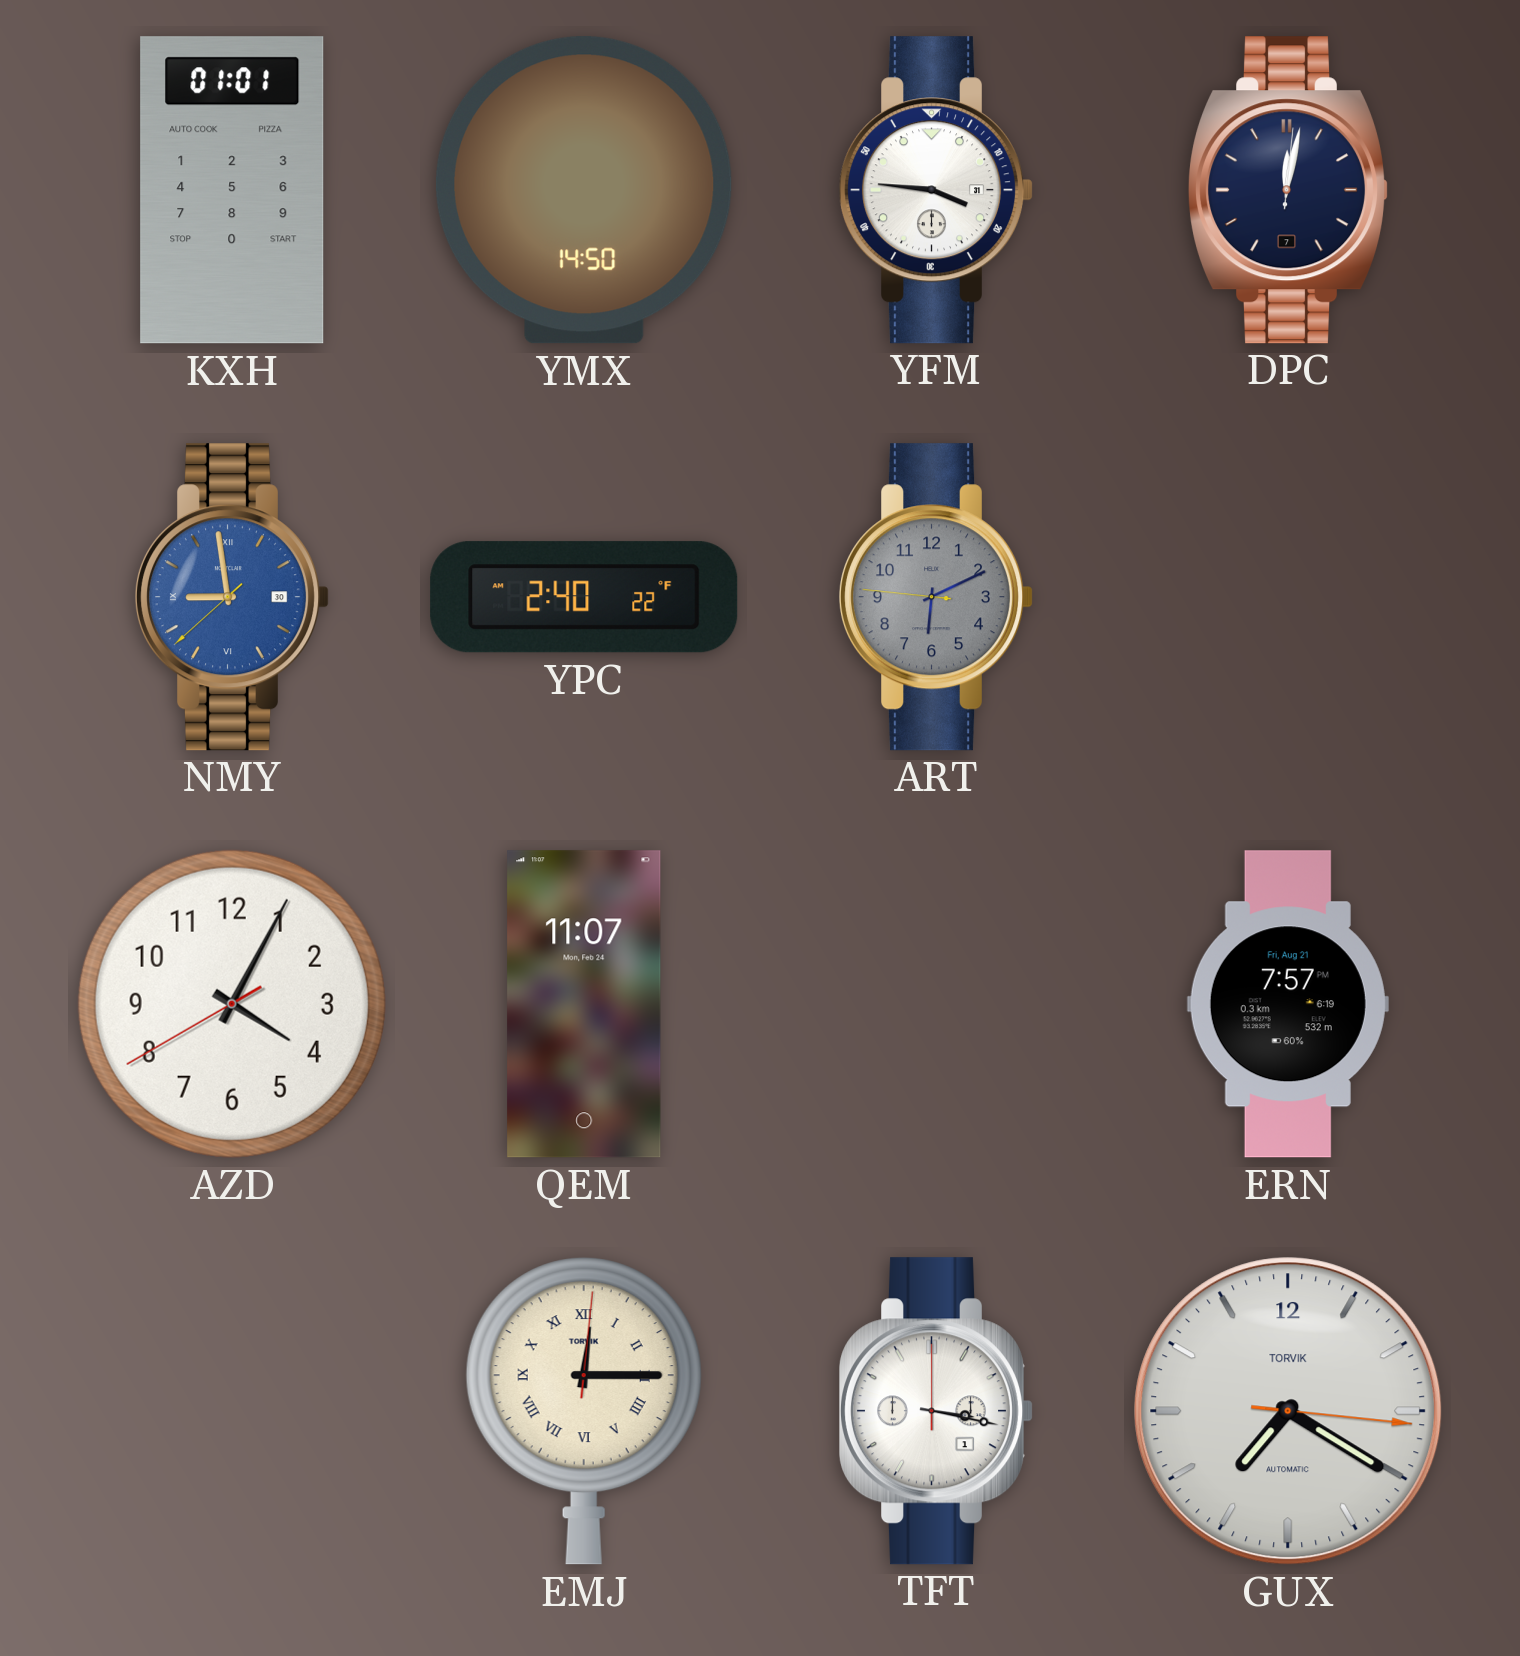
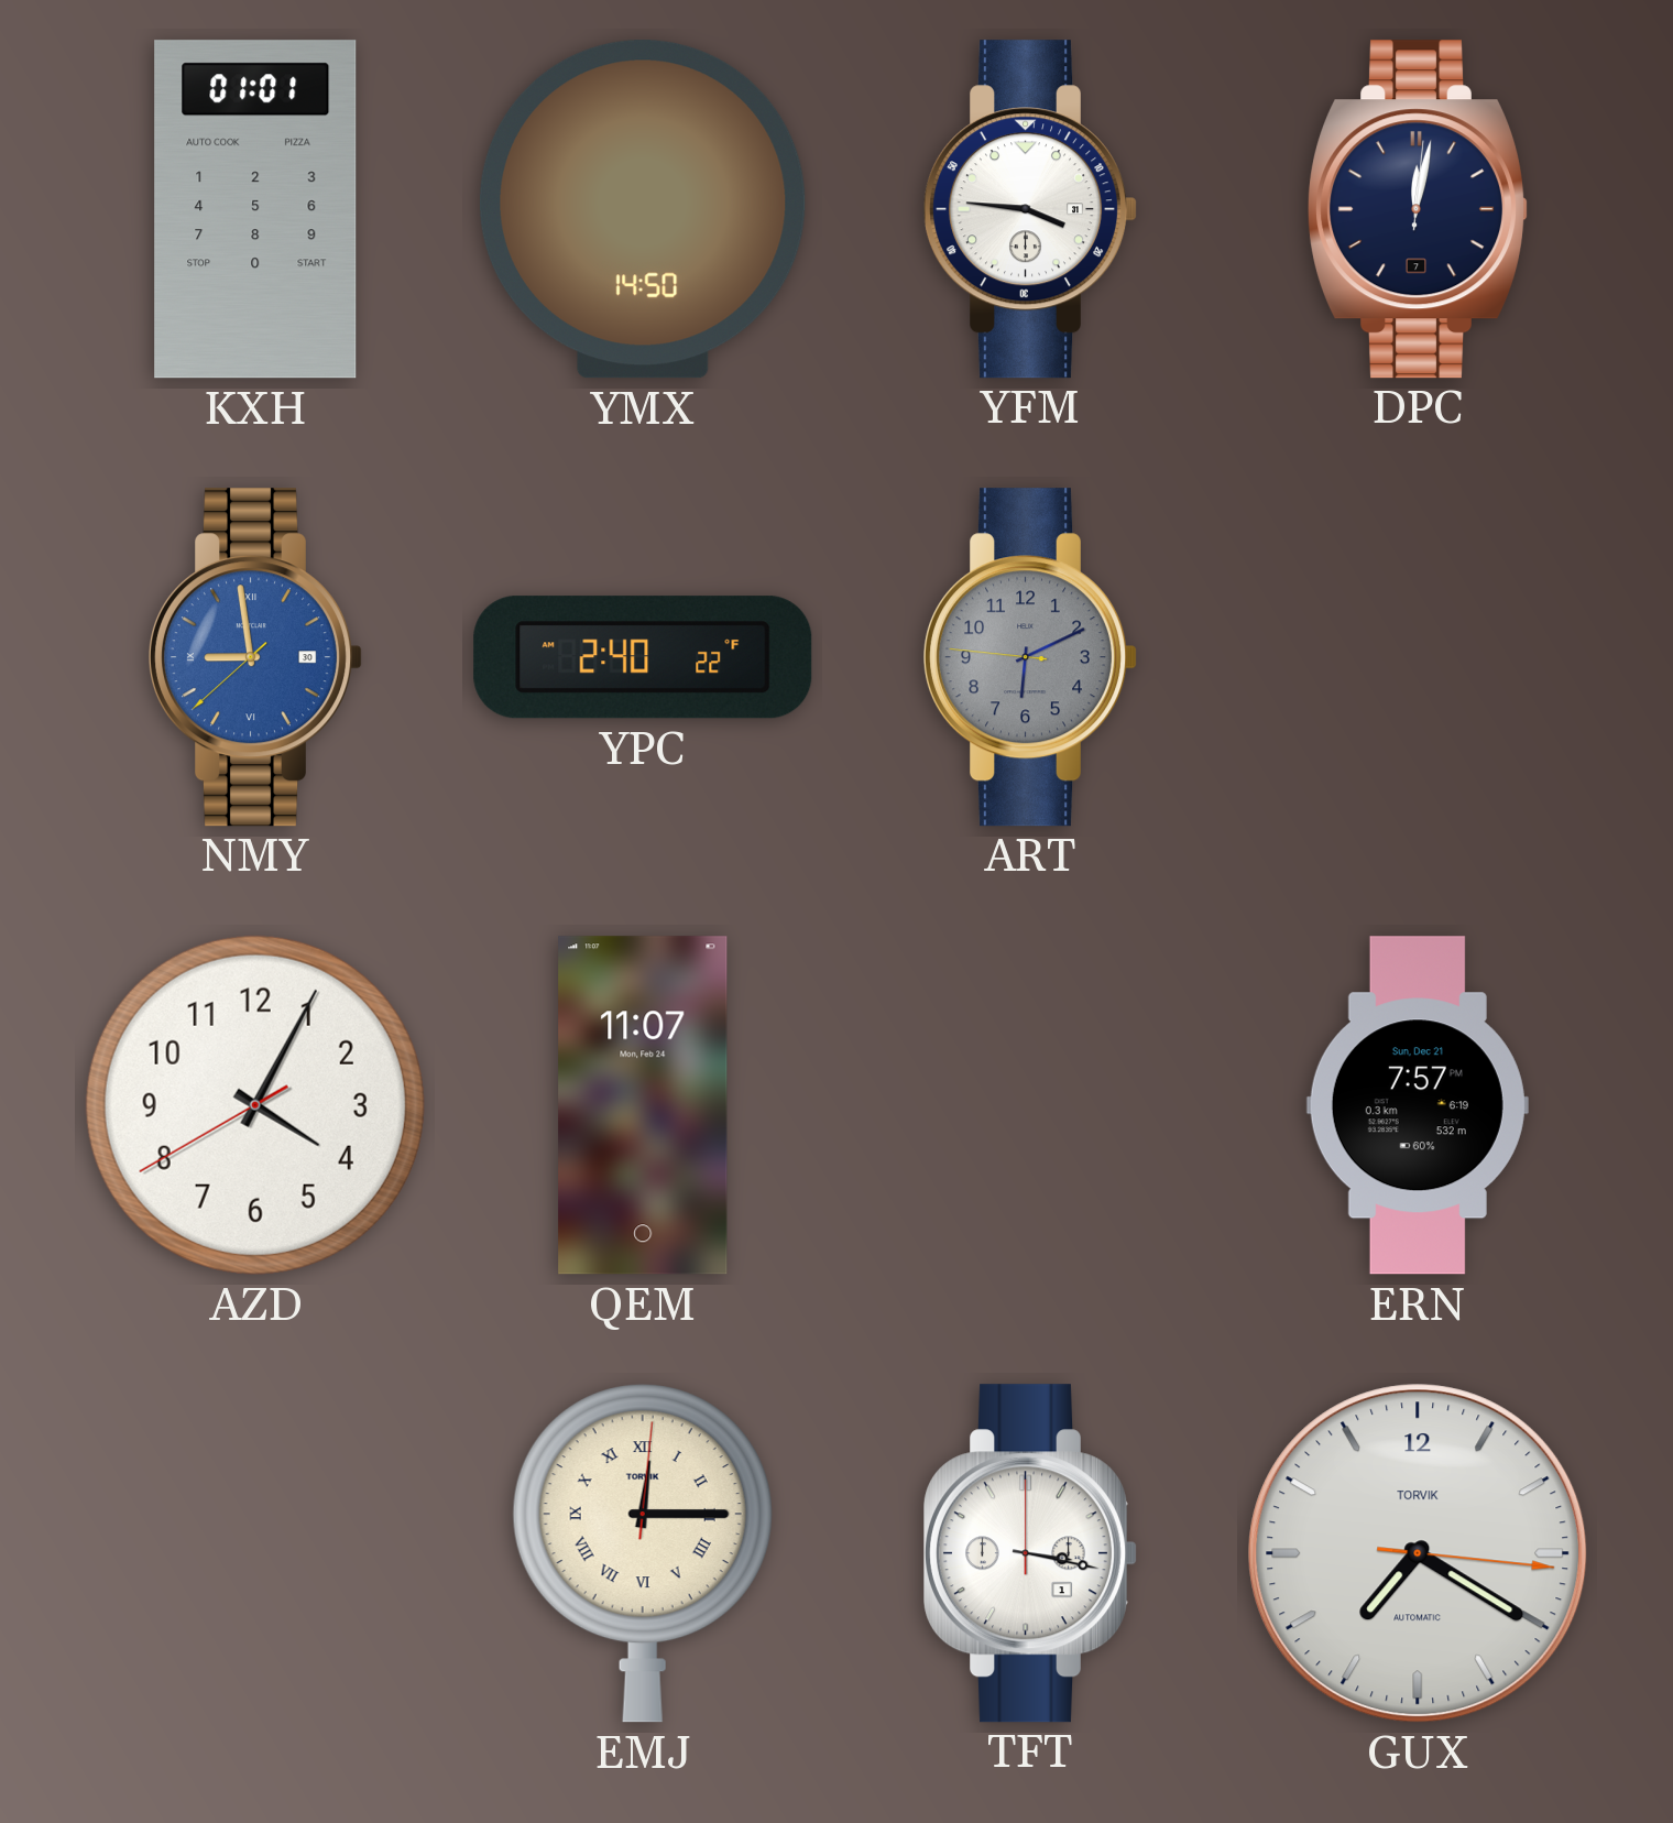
ERN date: Fri, Aug 21 -> Sun, Dec 21 (1418, 1105)
